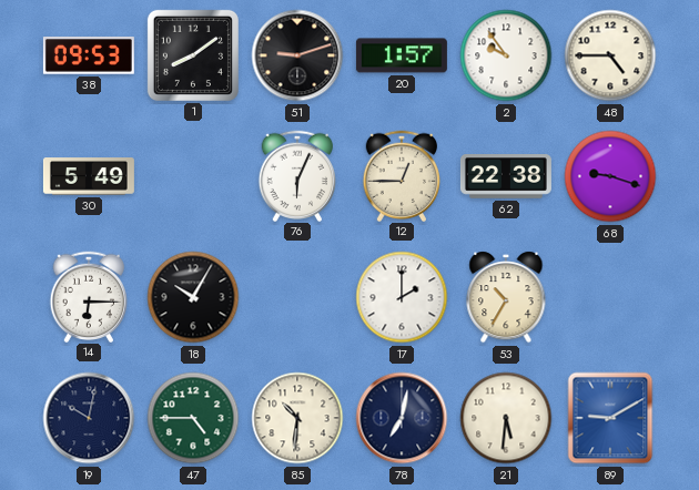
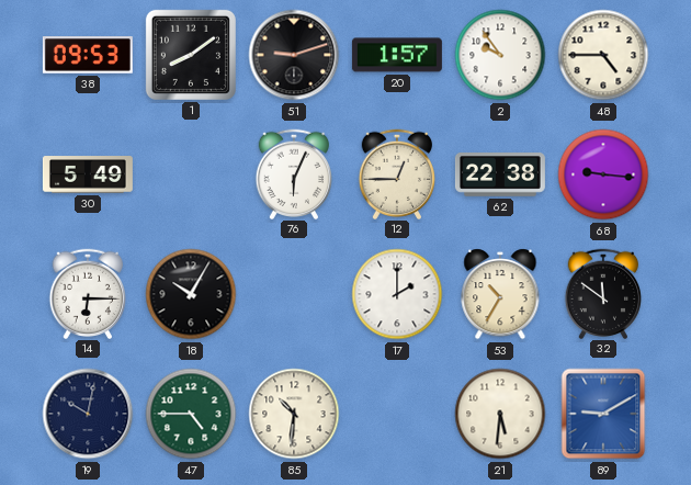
68: 9:18 -> 9:16 (603, 174)
32: none -> 11:51 (603, 293)
78: 7:02 -> none (402, 418)
